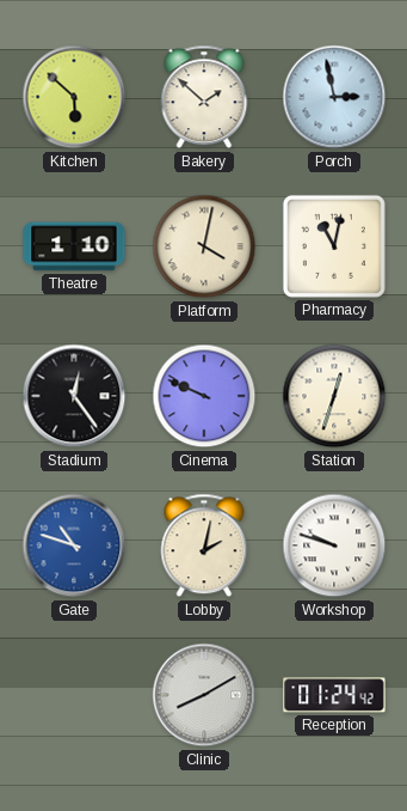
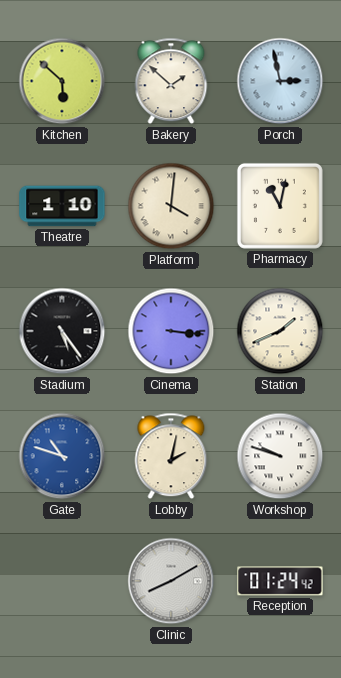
Platform: 4:02 -> 4:01 (171, 206)
Stadium: 12:24 -> 5:24 (62, 331)
Cinema: 9:49 -> 3:16 (171, 331)
Station: 12:33 -> 1:41 (280, 331)
